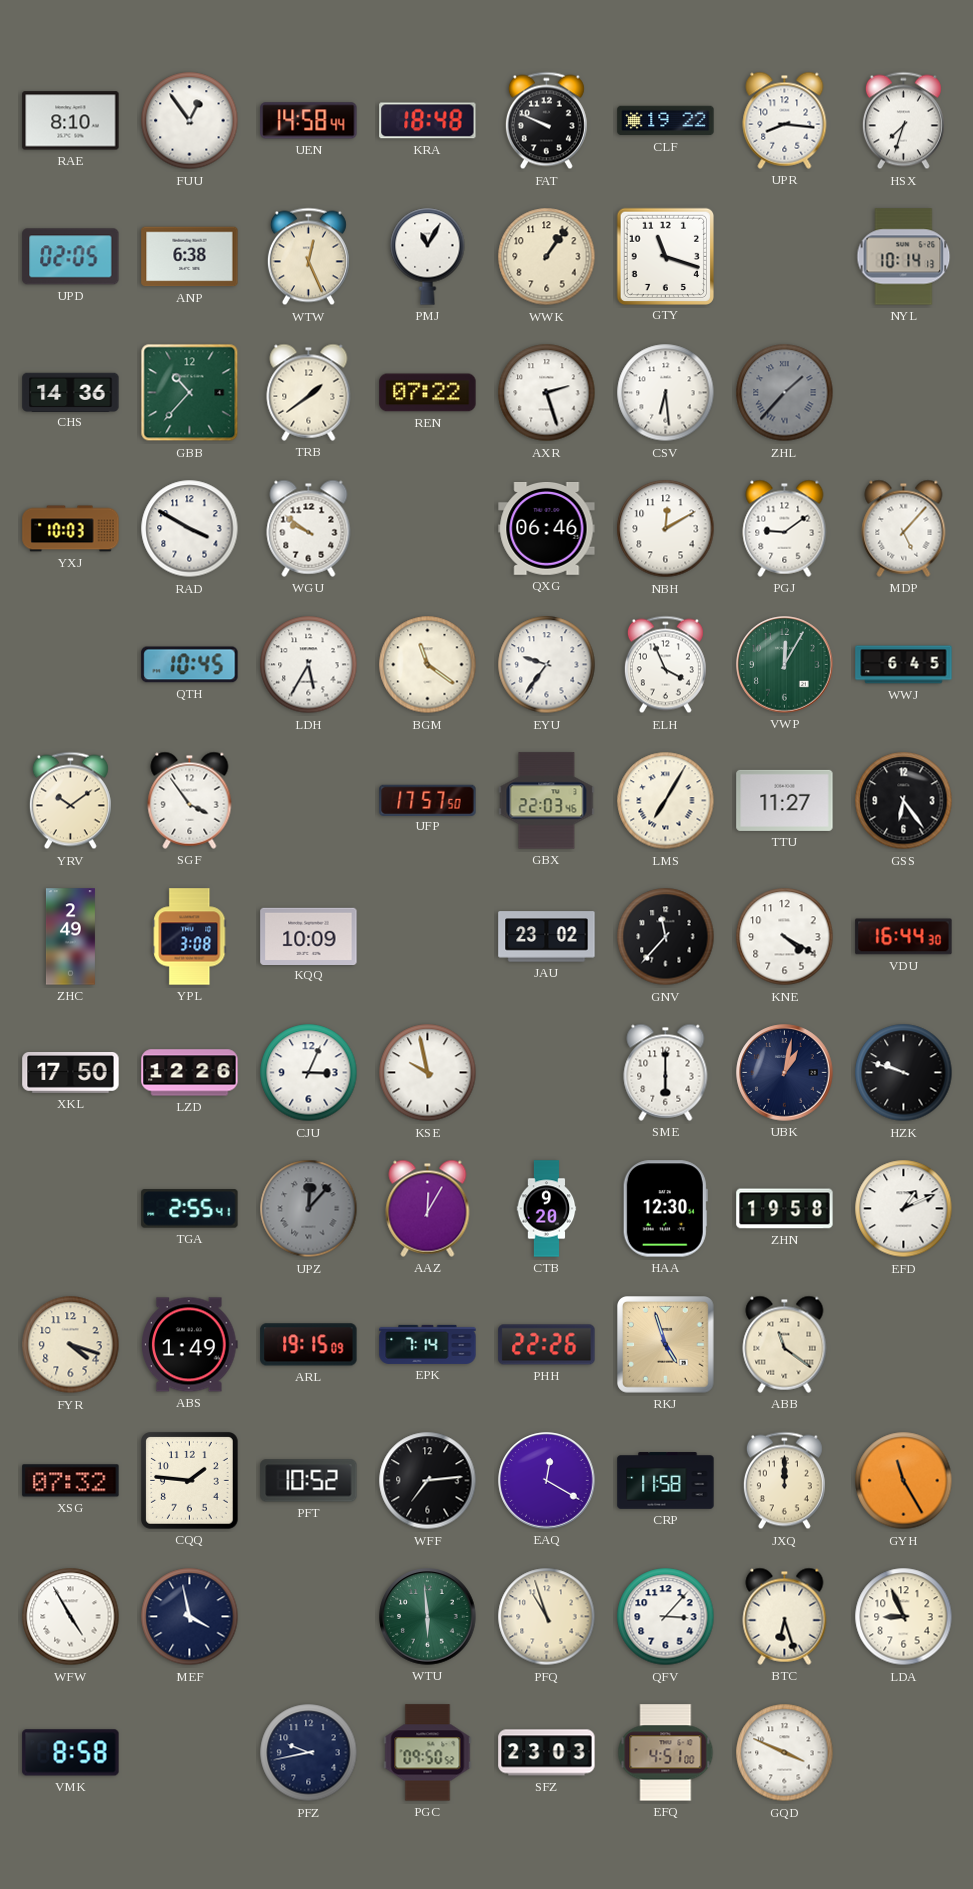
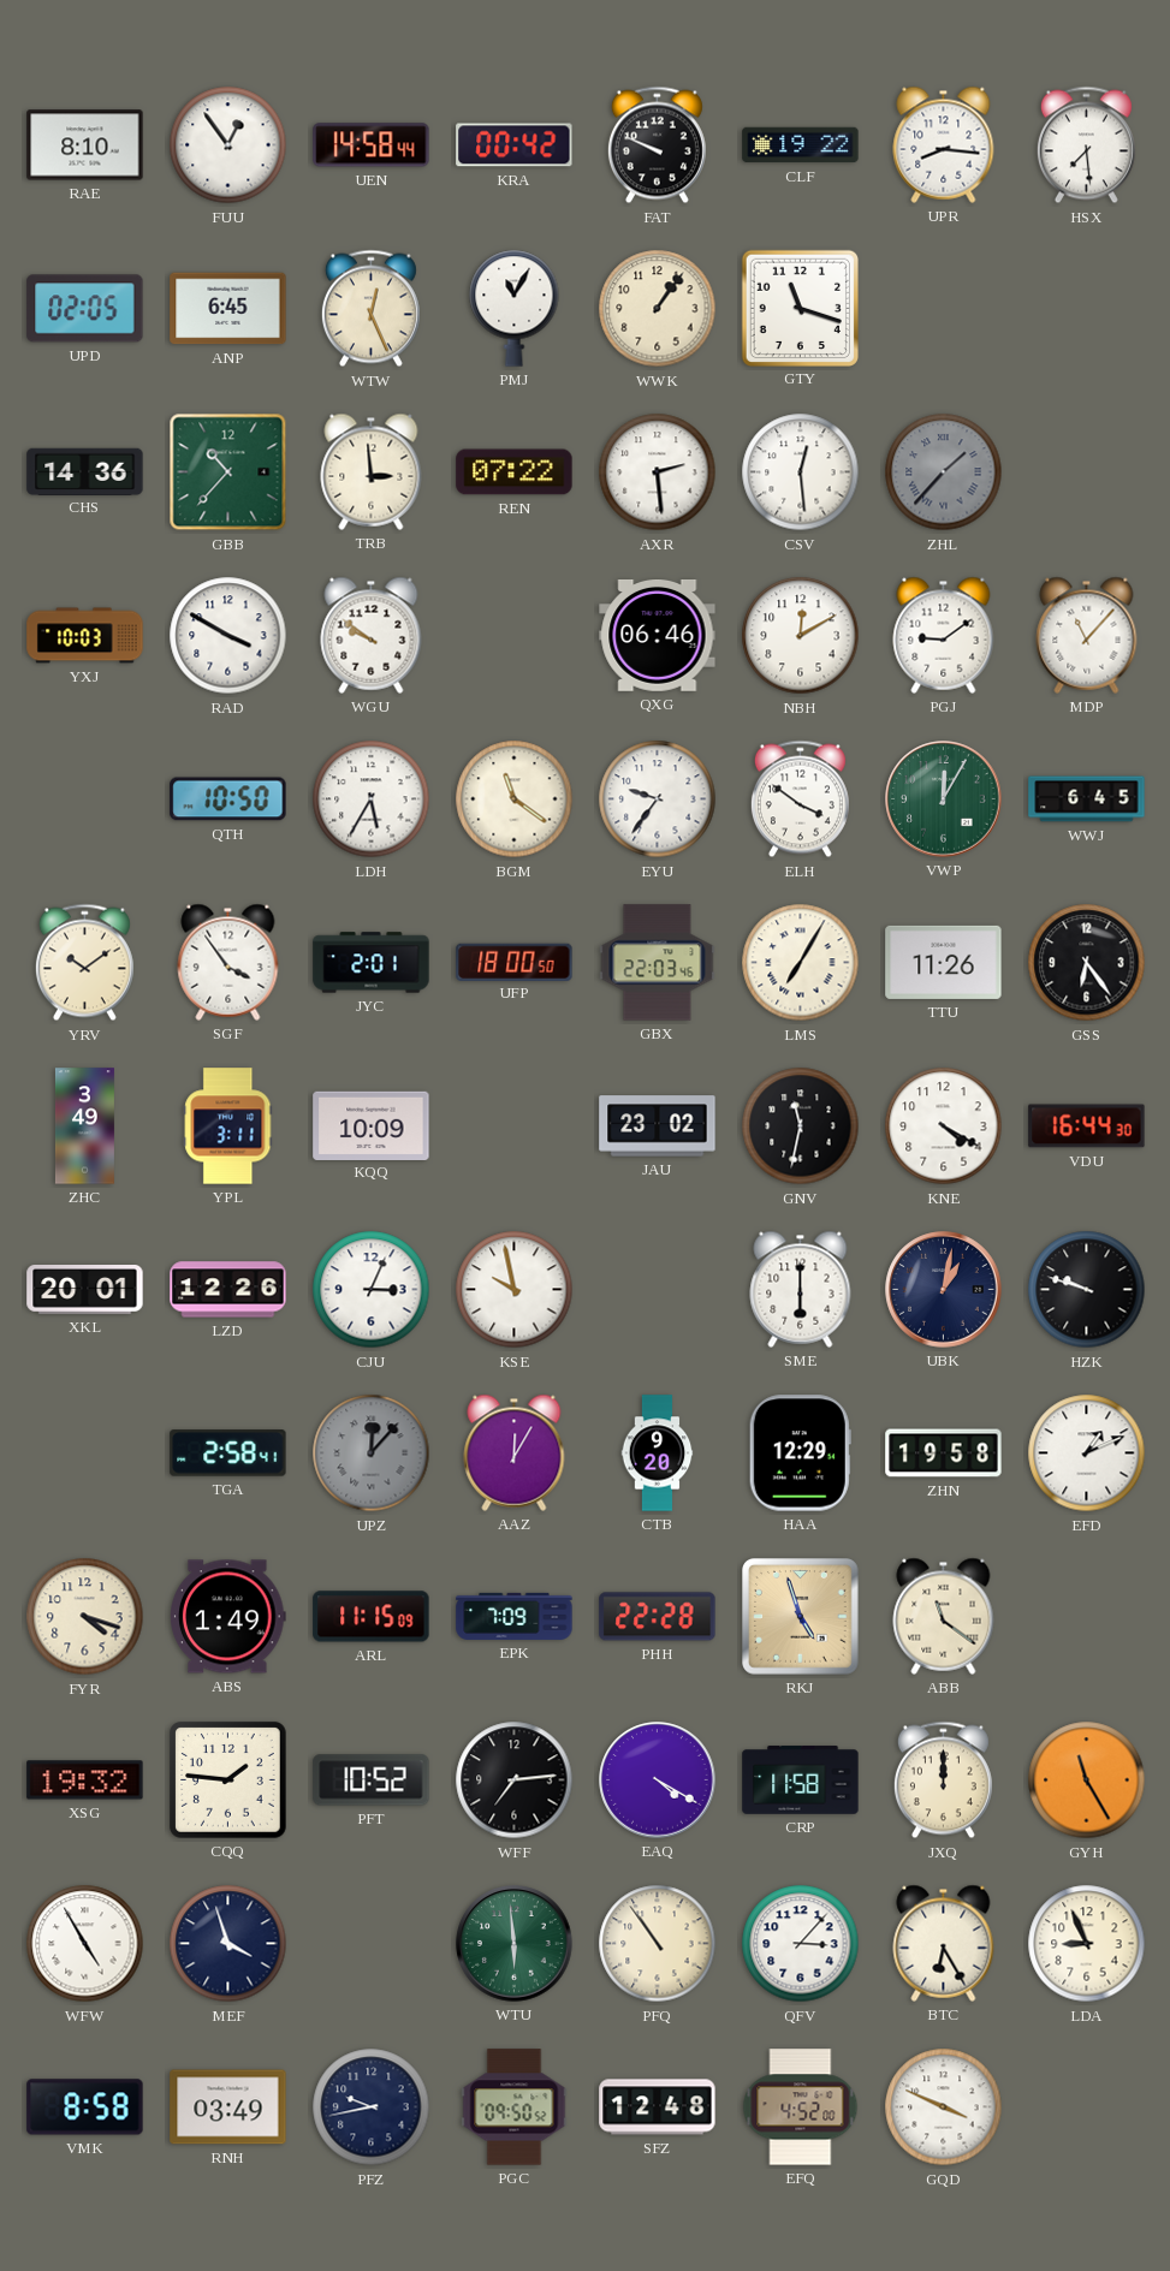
KRA: 18:48 -> 00:42 (515, 145)
HSX: 7:33 -> 7:29 (1086, 145)
ANP: 6:38 -> 6:45 (228, 309)
NYL: 10:14 -> none (904, 257)
TRB: 1:39 -> 2:59 (372, 471)
AXR: 2:27 -> 2:29 (658, 472)
CSV: 6:29 -> 12:29 (801, 472)
MDP: 5:07 -> 11:07 (1087, 635)
QTH: 10:45 -> 10:50 (228, 799)
ELH: 3:56 -> 3:51 (800, 799)
JYC: none -> 2:01 (372, 963)
UFP: 17:57 -> 18:00 (515, 962)
TTU: 11:27 -> 11:26 (944, 962)
ZHC: 2:49 -> 3:49 (84, 1126)
YPL: 3:08 -> 3:11 (228, 1126)
GNV: 11:37 -> 11:32 (801, 1126)
XKL: 17:50 -> 20:01 (85, 1290)
TGA: 2:55 -> 2:58 (228, 1453)
HAA: 12:30 -> 12:29 (800, 1453)
ARL: 19:15 -> 11:15 (372, 1617)
EPK: 7:14 -> 7:09 (515, 1616)
PHH: 22:26 -> 22:28 (658, 1617)
XSG: 07:32 -> 19:32 (85, 1780)
EAQ: 12:20 -> 4:20 (658, 1780)
MEF: 3:58 -> 3:57 (228, 1944)
PFQ: 10:57 -> 10:54 (658, 1944)
BTC: 6:27 -> 6:25 (944, 1943)
RNH: none -> 03:49 (228, 2107)
SFZ: 23:03 -> 12:48 (658, 2107)
EFQ: 4:51 -> 4:52 (801, 2107)
